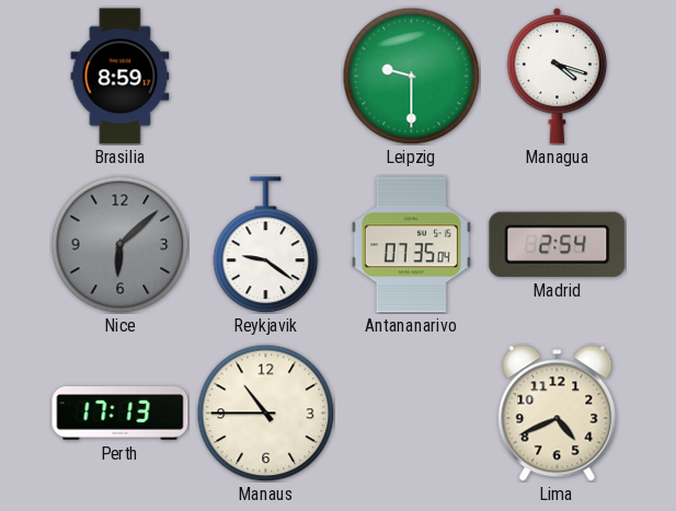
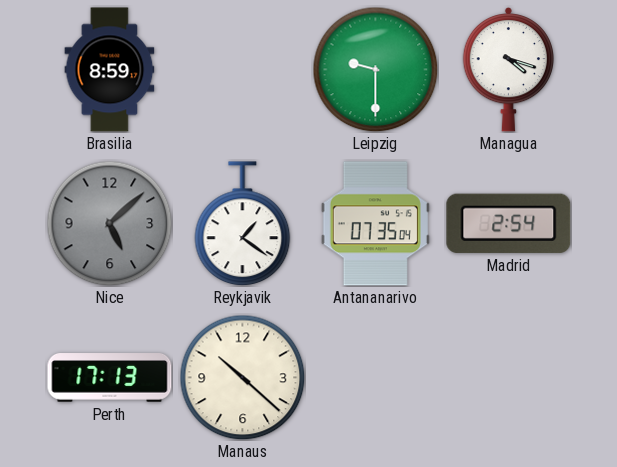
Nice: 6:08 -> 5:08 (109, 223)
Reykjavik: 9:21 -> 1:21 (243, 224)
Manaus: 10:45 -> 10:22 (242, 377)
Lima: 4:41 -> none (558, 414)
